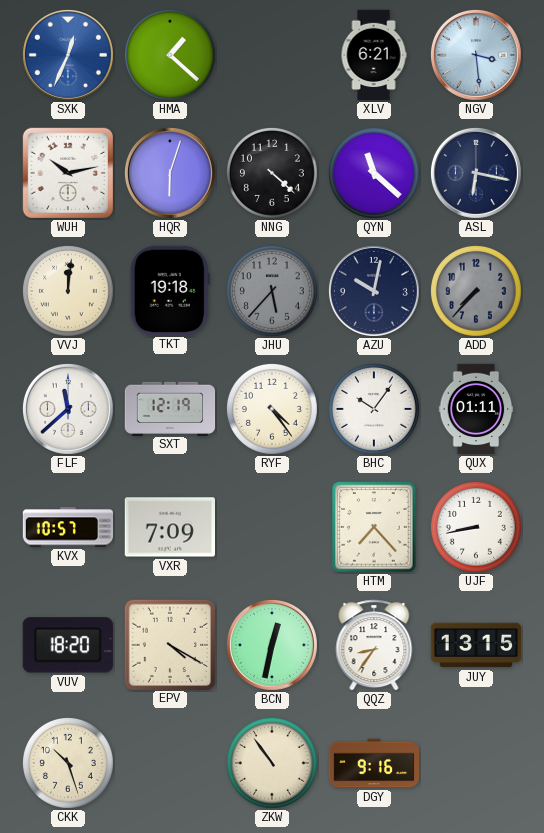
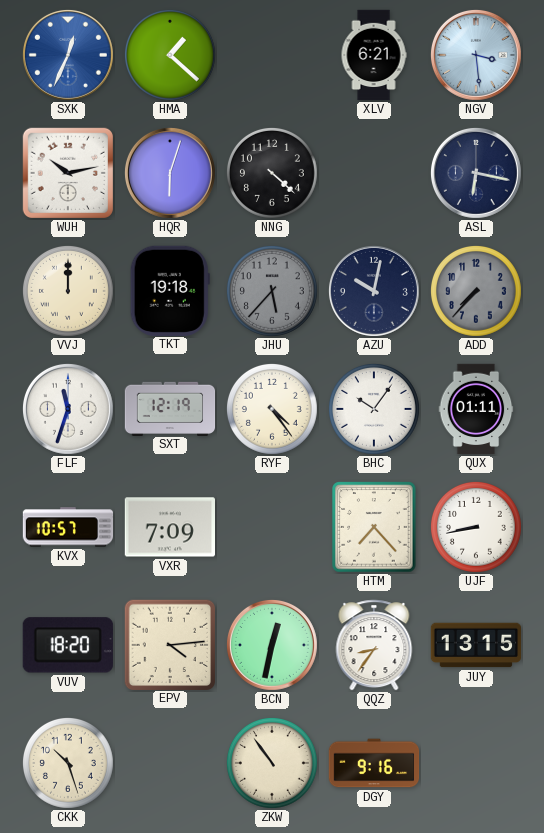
QYN: 11:22 -> none (374, 173)
VVJ: 12:01 -> 12:00 (68, 291)
FLF: 11:38 -> 11:33 (68, 409)
EPV: 4:20 -> 4:14 (169, 644)
